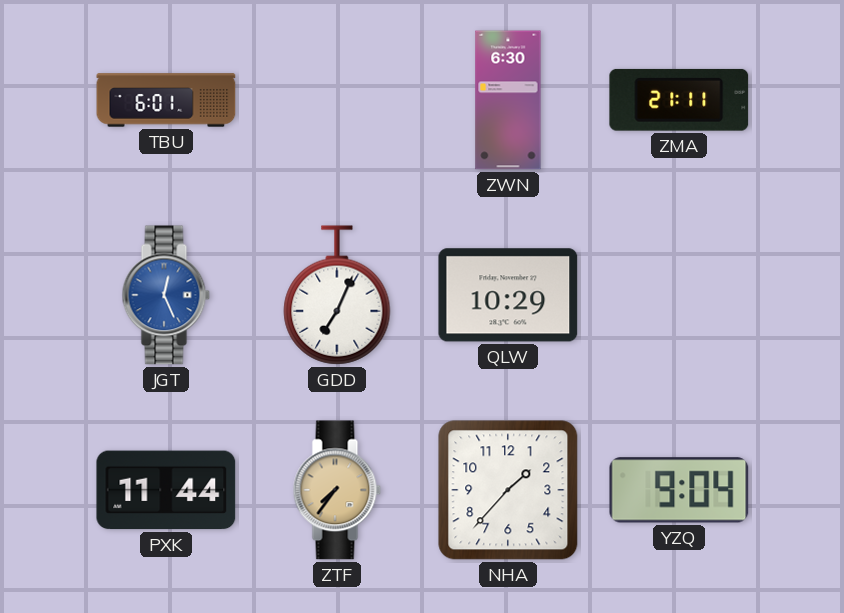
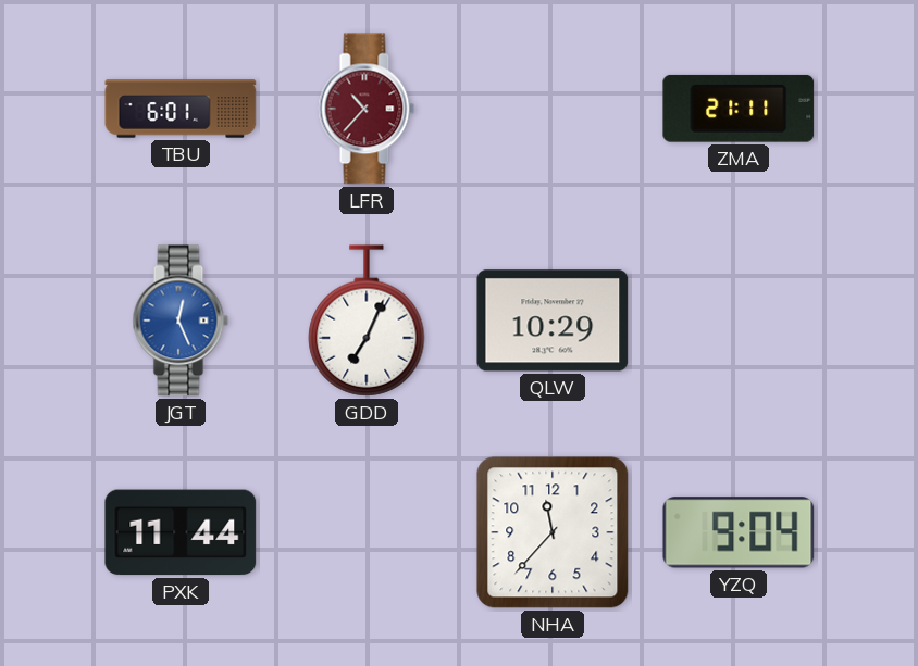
LFR: none -> 10:37 (367, 109)
ZWN: 6:30 -> none (508, 100)
ZTF: 7:36 -> none (337, 490)
NHA: 1:37 -> 11:37 (553, 532)
